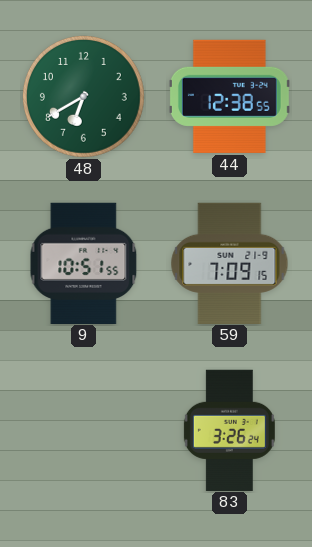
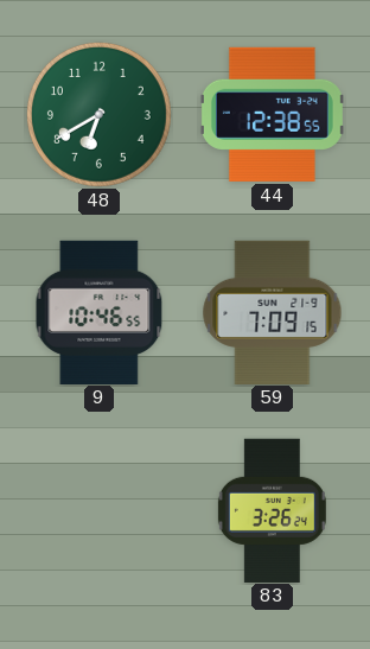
9: 10:51 -> 10:46 (100, 312)
